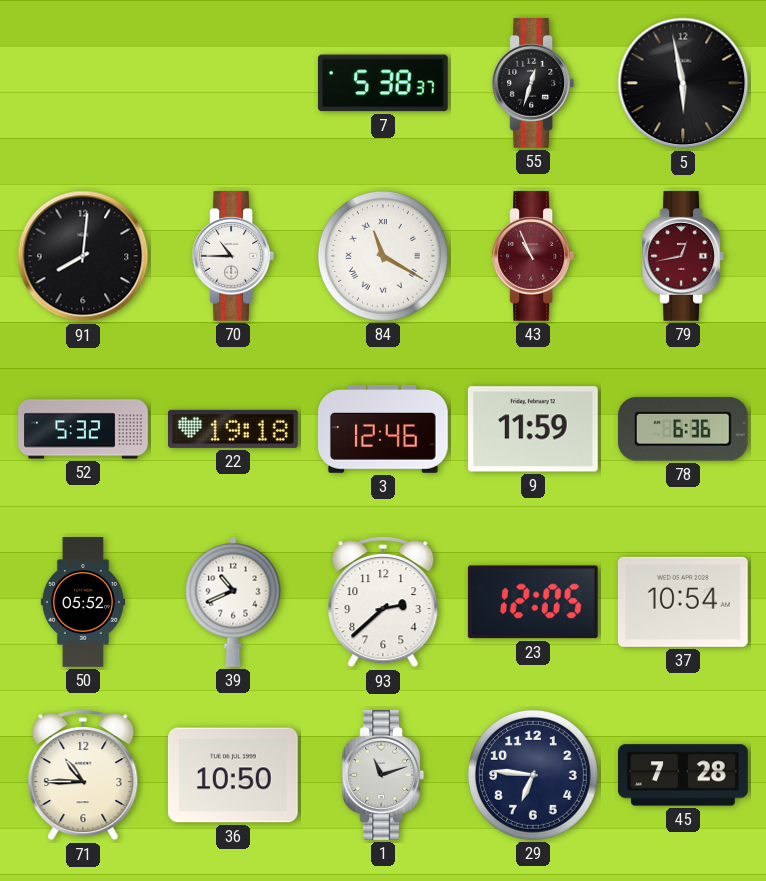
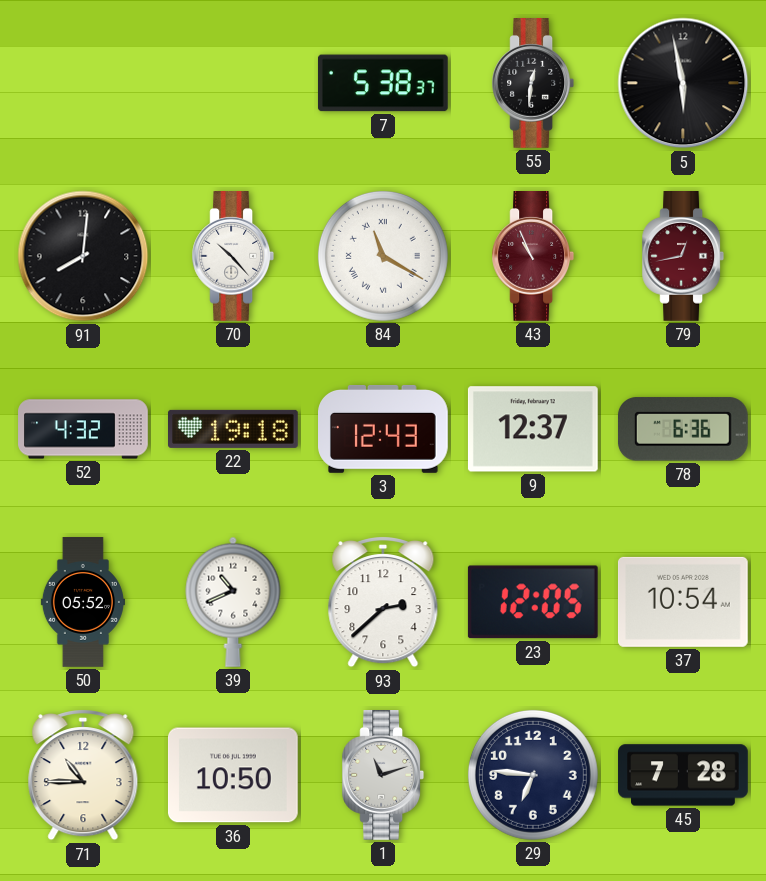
55: 12:33 -> 12:31 (533, 84)
70: 10:45 -> 10:23 (233, 257)
52: 5:32 -> 4:32 (83, 429)
3: 12:46 -> 12:43 (384, 430)
9: 11:59 -> 12:37 (533, 429)
